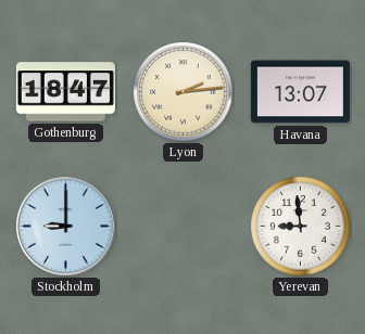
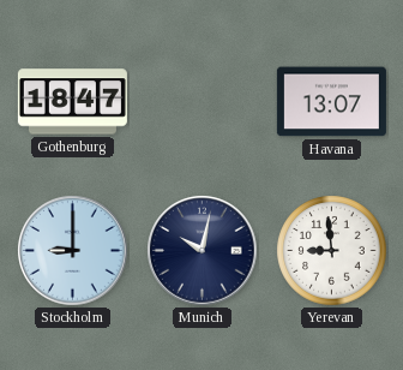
Lyon: 2:14 -> none (184, 92)
Munich: none -> 10:02 (203, 251)
